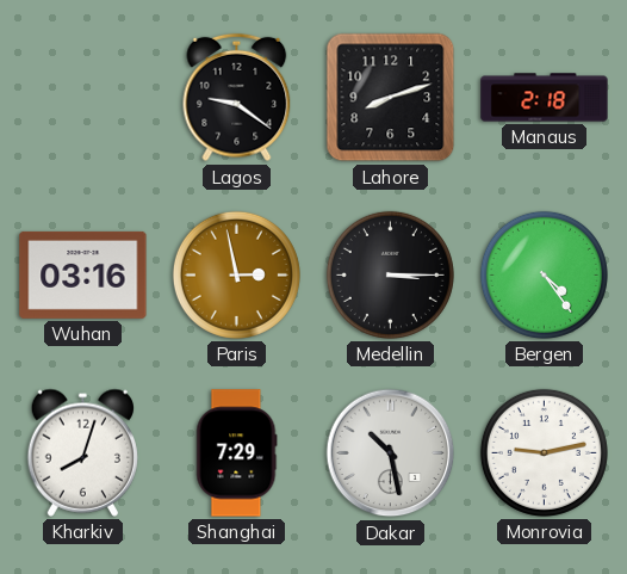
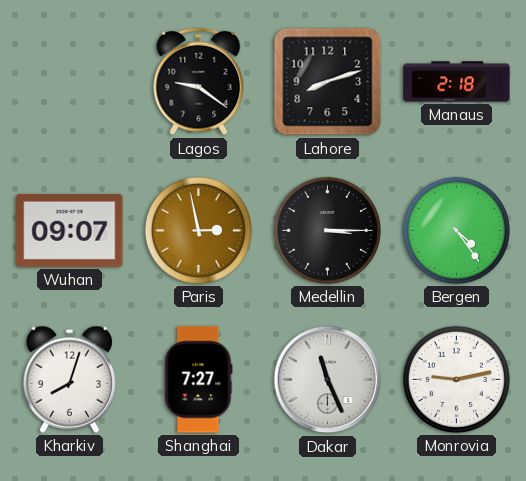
Wuhan: 03:16 -> 09:07 (70, 230)
Shanghai: 7:29 -> 7:27 (199, 380)
Dakar: 10:28 -> 11:26 (328, 380)
